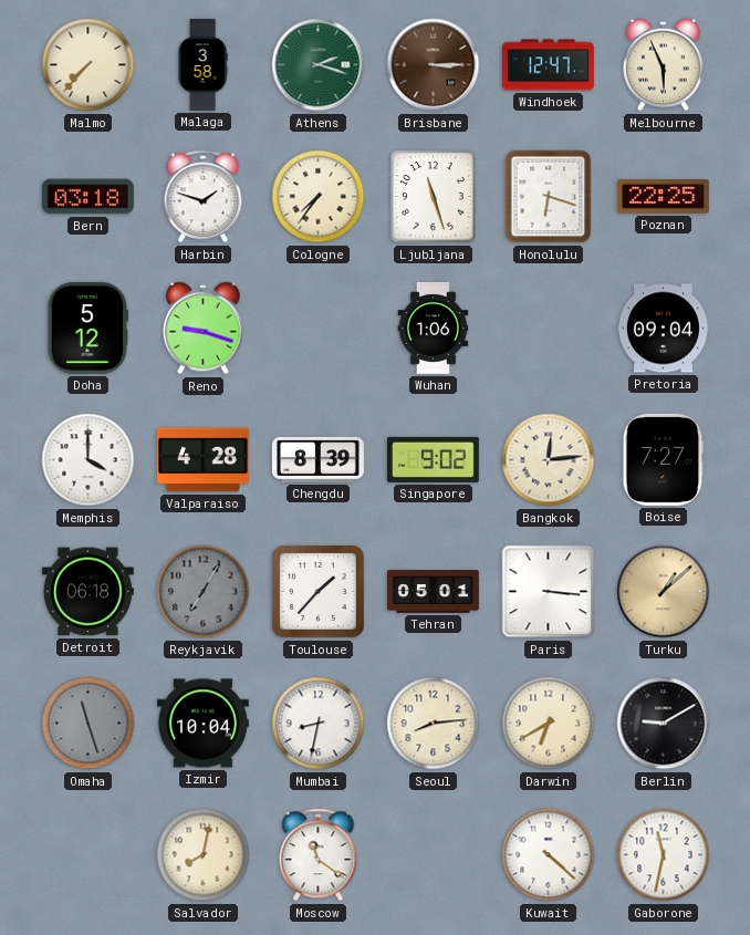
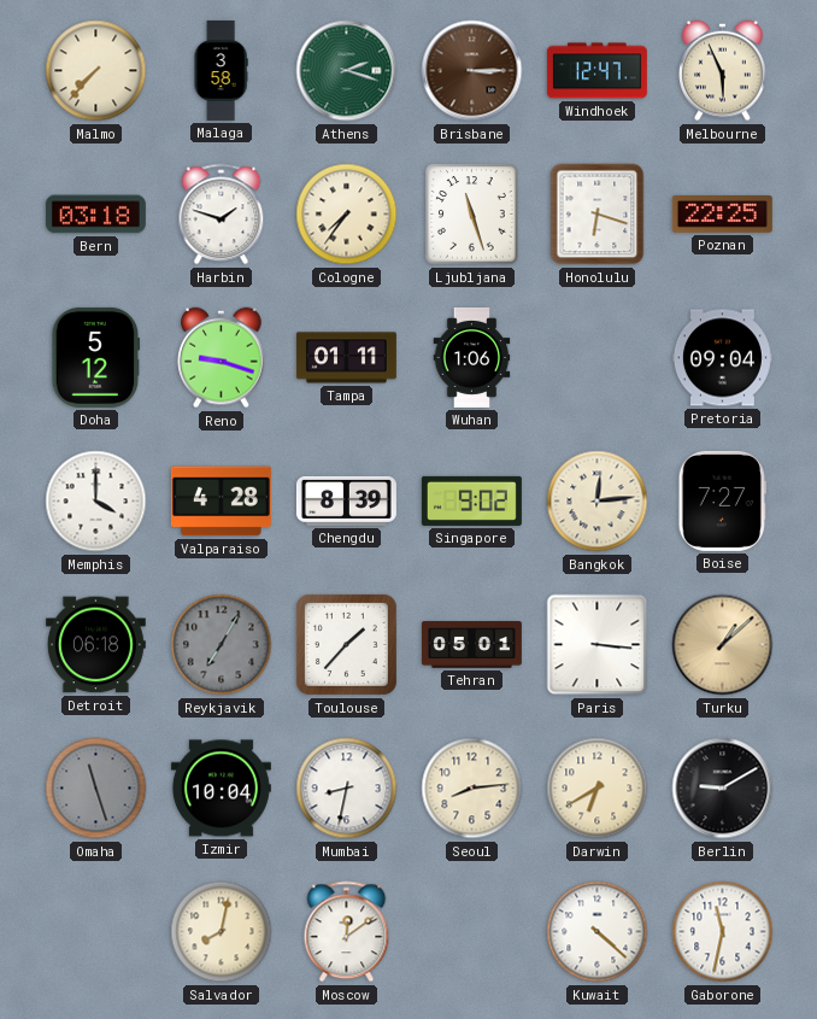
Tampa: none -> 01:11 (346, 358)
Moscow: 11:21 -> 12:09 (347, 932)
